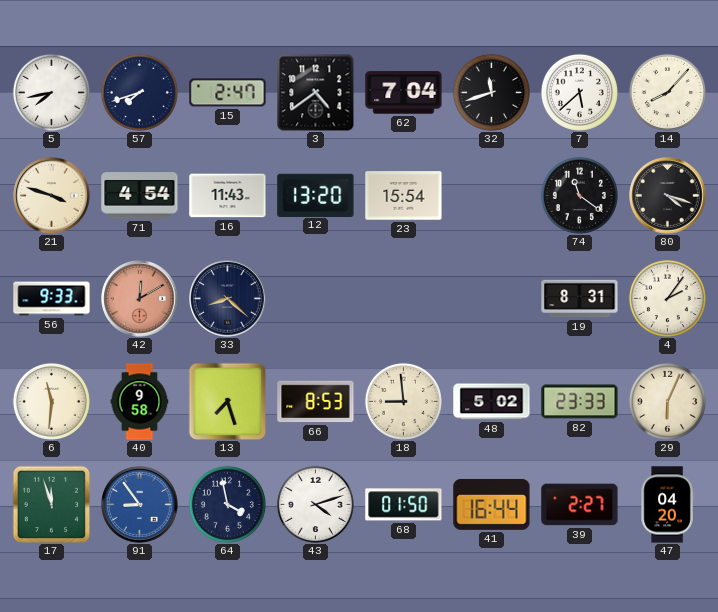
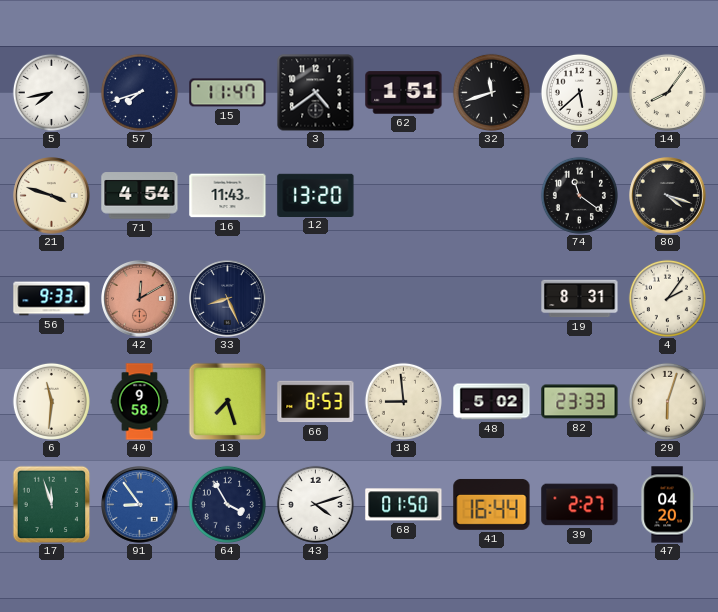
15: 2:47 -> 11:47 (228, 93)
62: 7:04 -> 1:51 (404, 93)
14: 8:07 -> 8:06 (667, 92)
23: 15:54 -> none (404, 196)
33: 8:22 -> 8:26 (228, 299)
29: 6:04 -> 6:03 (667, 401)
64: 3:58 -> 3:55 (227, 504)
